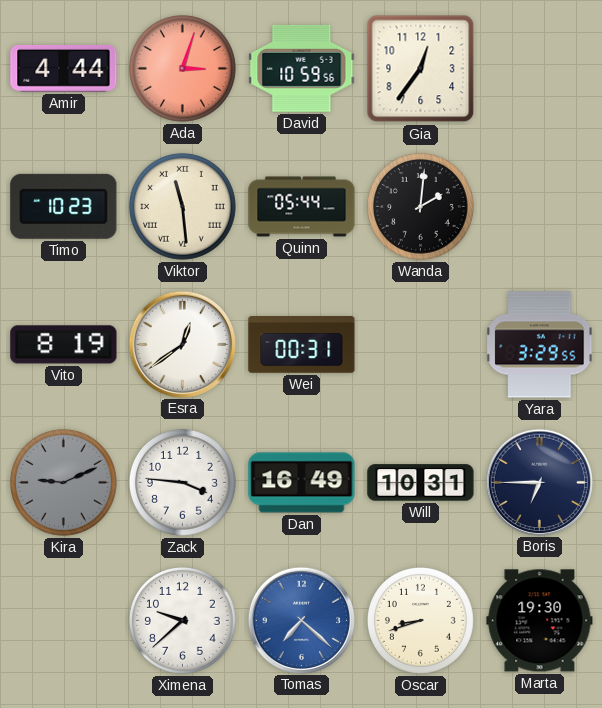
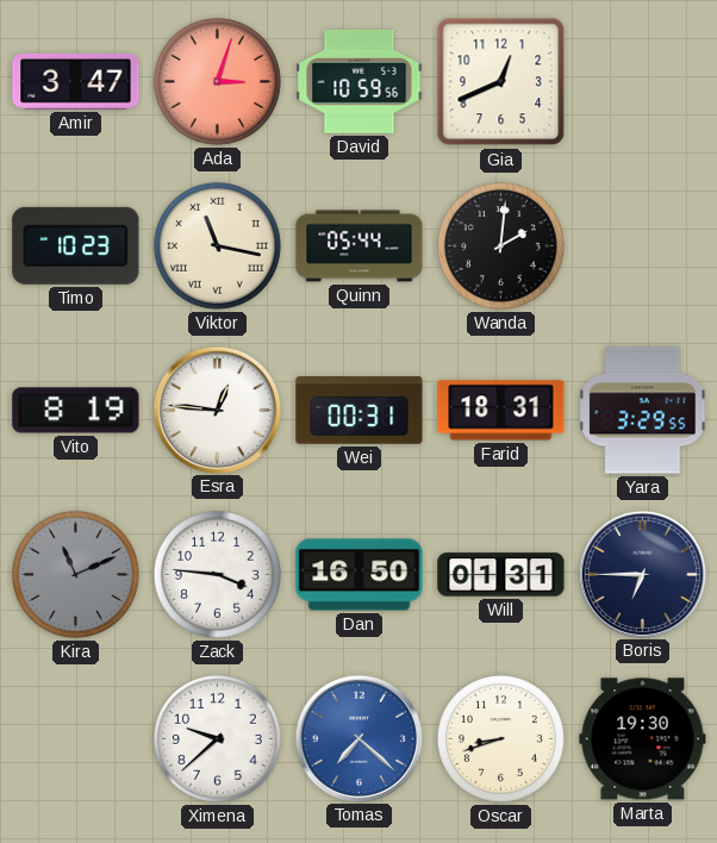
Amir: 4:44 -> 3:47 (76, 81)
Gia: 12:36 -> 12:41 (501, 82)
Viktor: 11:29 -> 11:17 (217, 245)
Esra: 12:39 -> 12:46 (217, 410)
Farid: none -> 18:31 (501, 411)
Kira: 9:11 -> 11:11 (75, 574)
Dan: 16:49 -> 16:50 (360, 575)
Will: 10:31 -> 01:31 (501, 575)
